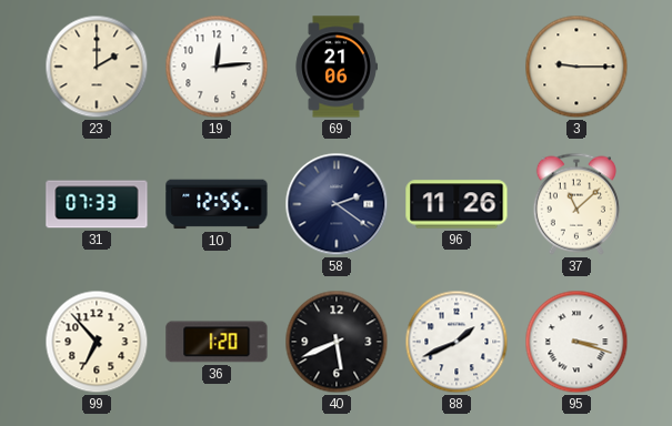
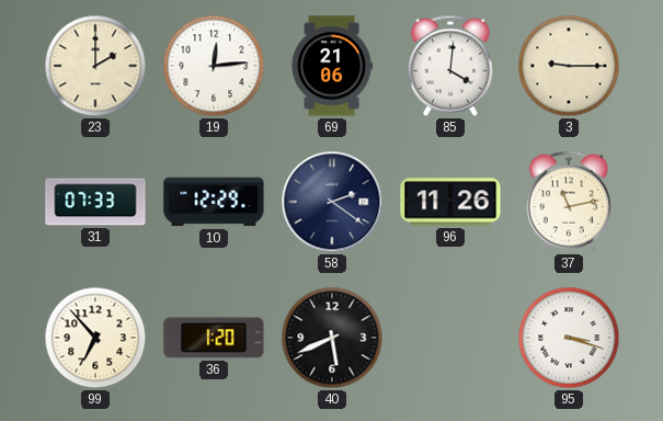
85: none -> 4:01 (450, 66)
10: 12:55 -> 12:29 (214, 202)
37: 11:08 -> 11:13 (569, 202)
88: 1:41 -> none (457, 342)
